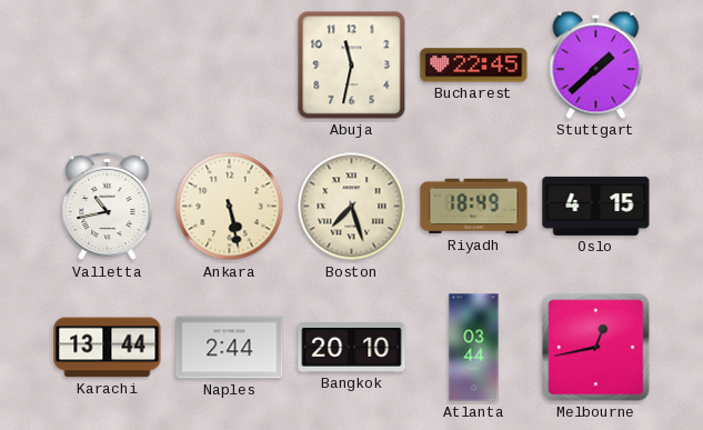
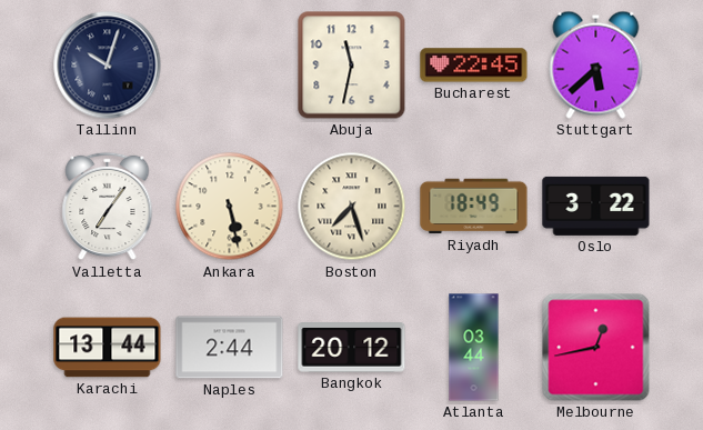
Tallinn: none -> 10:03 (108, 66)
Stuttgart: 1:38 -> 5:38 (596, 64)
Valletta: 10:43 -> 7:06 (108, 207)
Oslo: 4:15 -> 3:22 (596, 206)
Bangkok: 20:10 -> 20:12 (352, 348)
